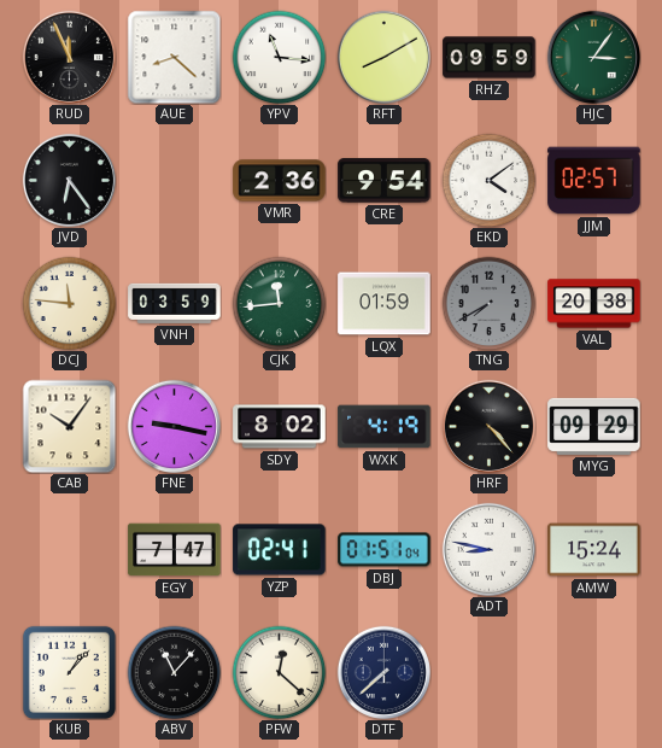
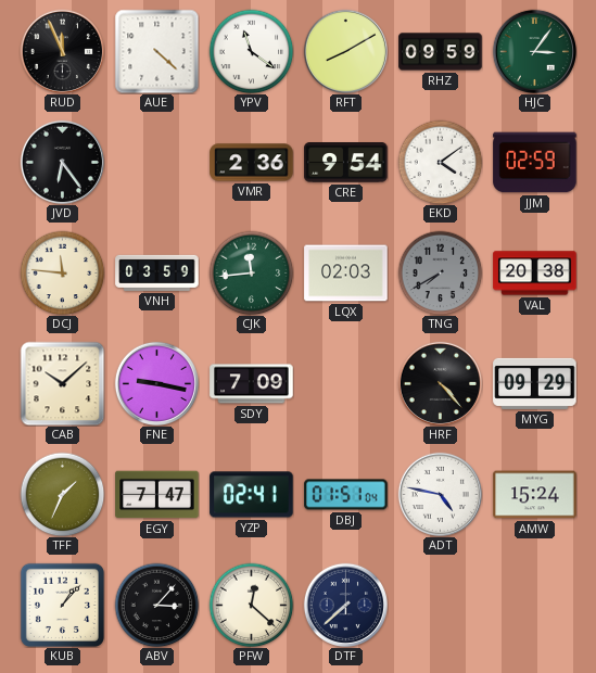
AUE: 8:22 -> 4:22 (156, 51)
YPV: 11:16 -> 11:21 (251, 51)
JJM: 02:57 -> 02:59 (535, 163)
LQX: 01:59 -> 02:03 (346, 274)
CAB: 10:06 -> 10:08 (62, 383)
SDY: 8:02 -> 7:09 (252, 384)
WXK: 4:19 -> none (385, 427)
TFF: none -> 1:34 (62, 494)
ADT: 8:47 -> 4:47 (440, 494)
ABV: 11:07 -> 3:07 (156, 605)
